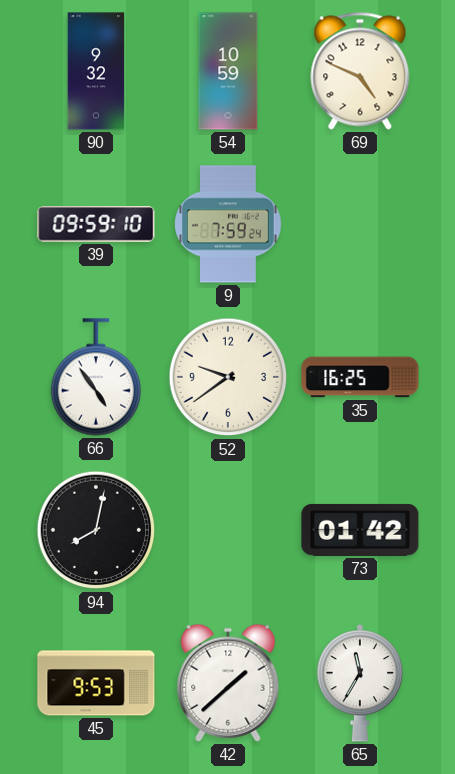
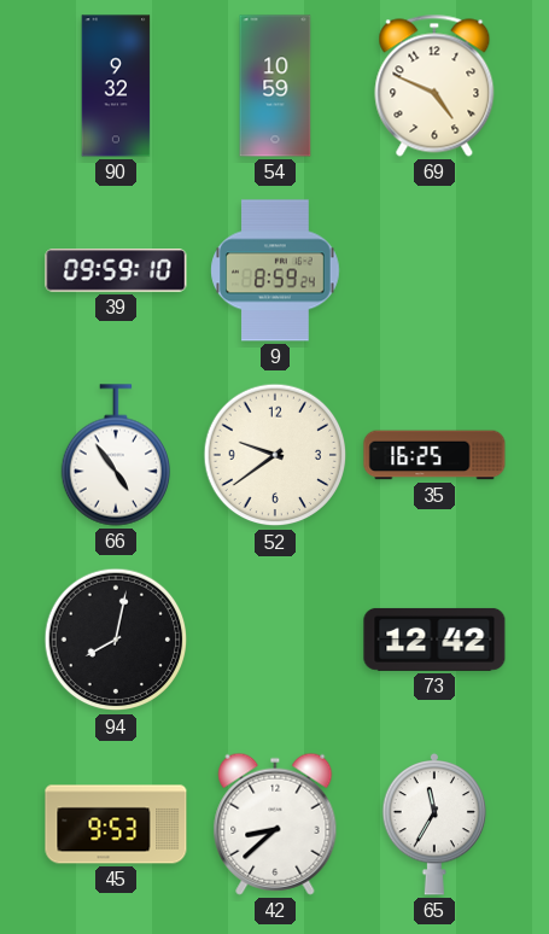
9: 7:59 -> 8:59 (275, 270)
73: 01:42 -> 12:42 (434, 640)
42: 1:38 -> 8:38 (275, 824)
